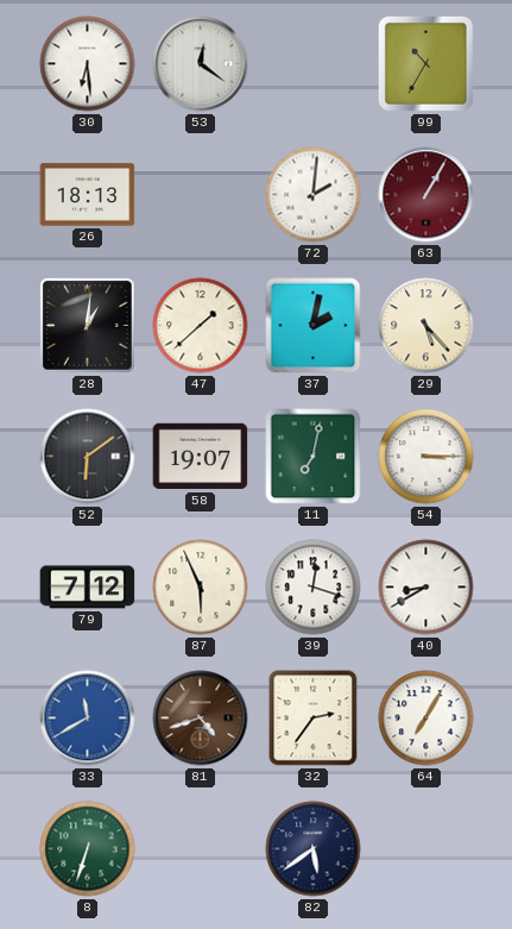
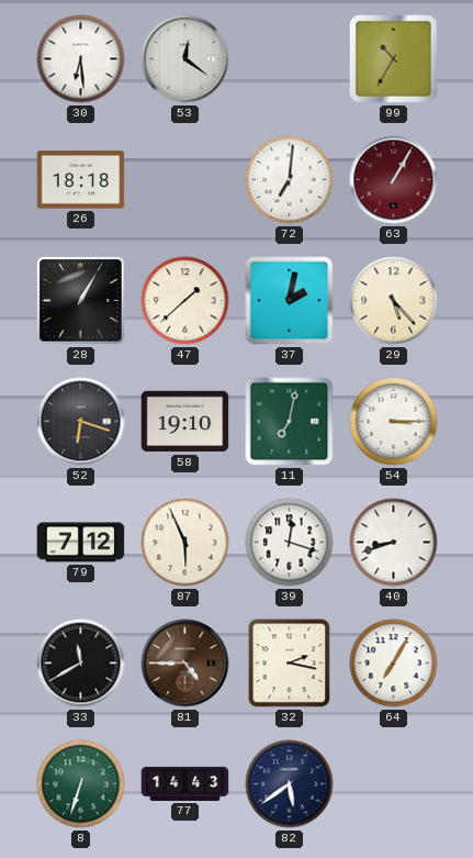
26: 18:13 -> 18:18 (81, 180)
72: 2:01 -> 7:01 (290, 180)
28: 1:01 -> 1:05 (81, 301)
52: 6:09 -> 6:18 (81, 422)
58: 19:07 -> 19:10 (185, 422)
40: 8:40 -> 8:42 (394, 543)
33 dial: blue -> black (81, 664)
81: 4:42 -> 4:45 (185, 664)
32: 2:36 -> 2:17 (290, 664)
77: none -> 14:43 (185, 783)
